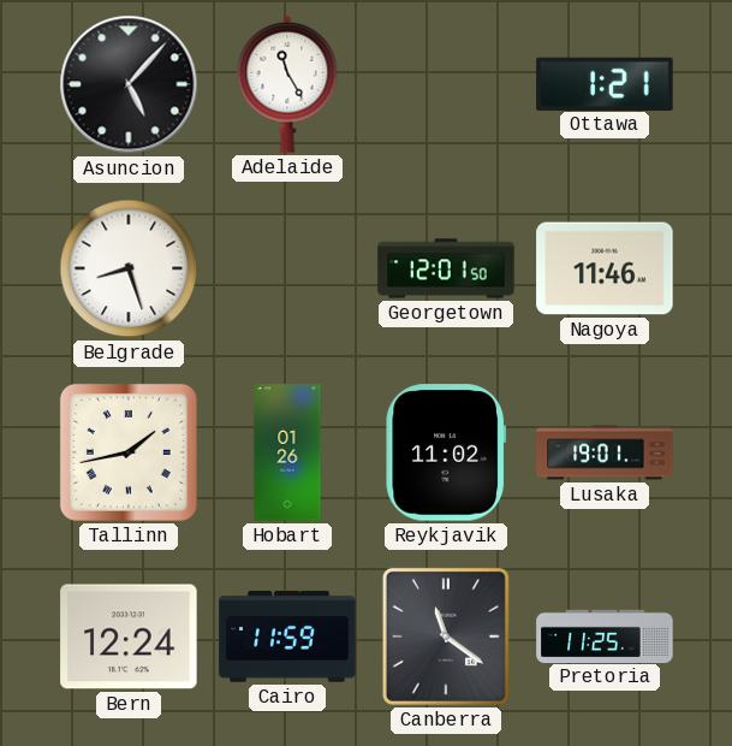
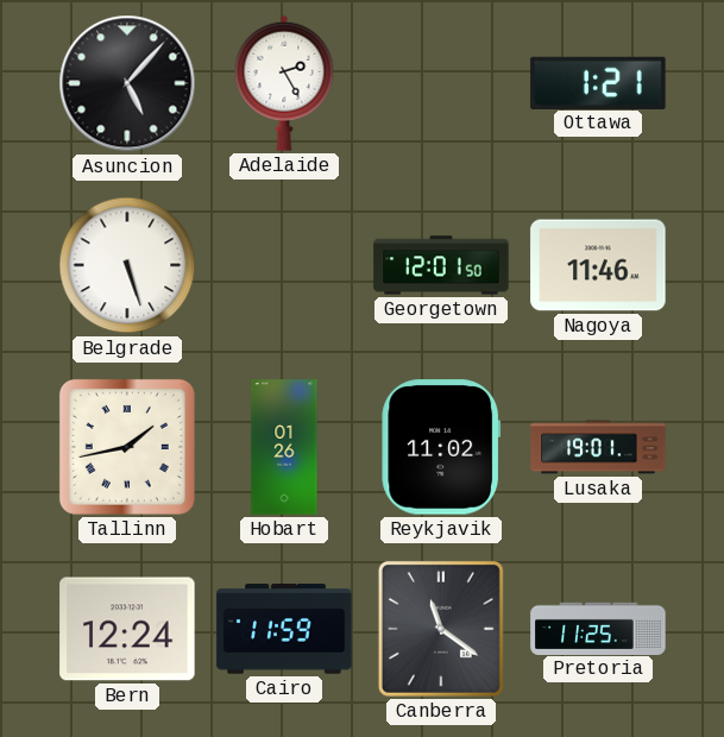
Adelaide: 11:25 -> 2:25 (284, 83)
Belgrade: 8:27 -> 5:27 (127, 265)
